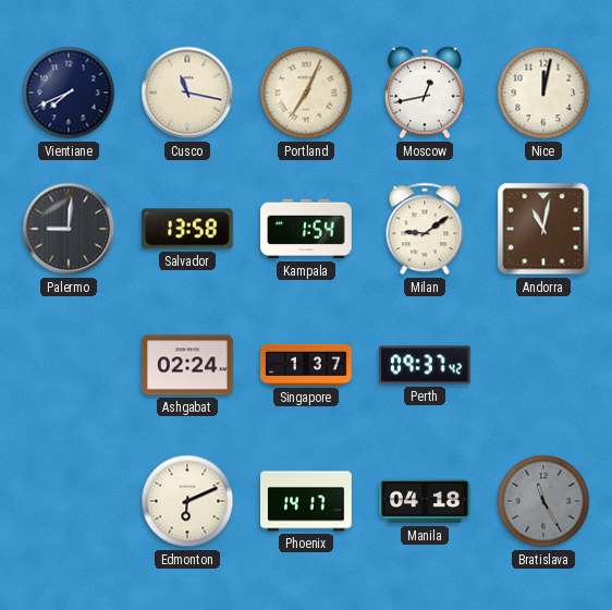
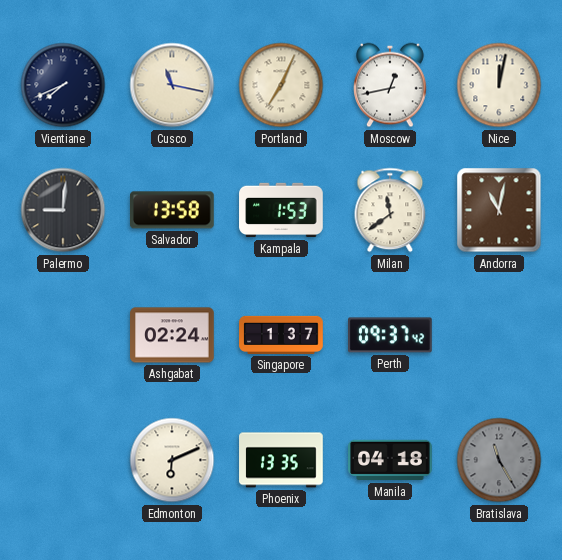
Kampala: 1:54 -> 1:53 (281, 210)
Milan: 9:09 -> 11:39 (390, 210)
Phoenix: 14:17 -> 13:35 (281, 460)
